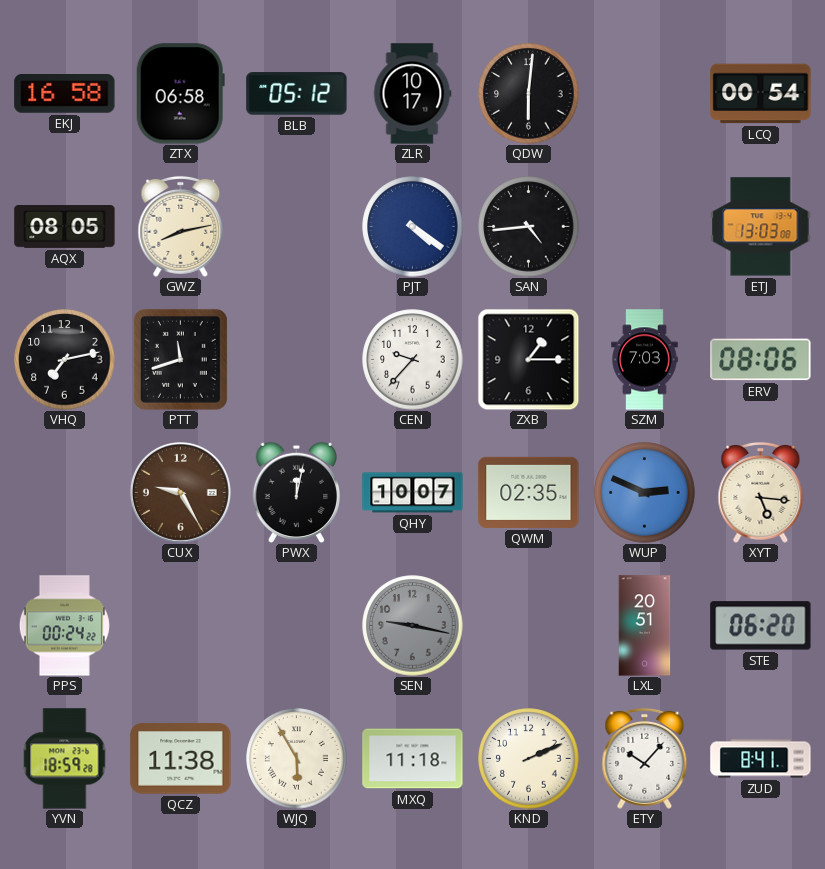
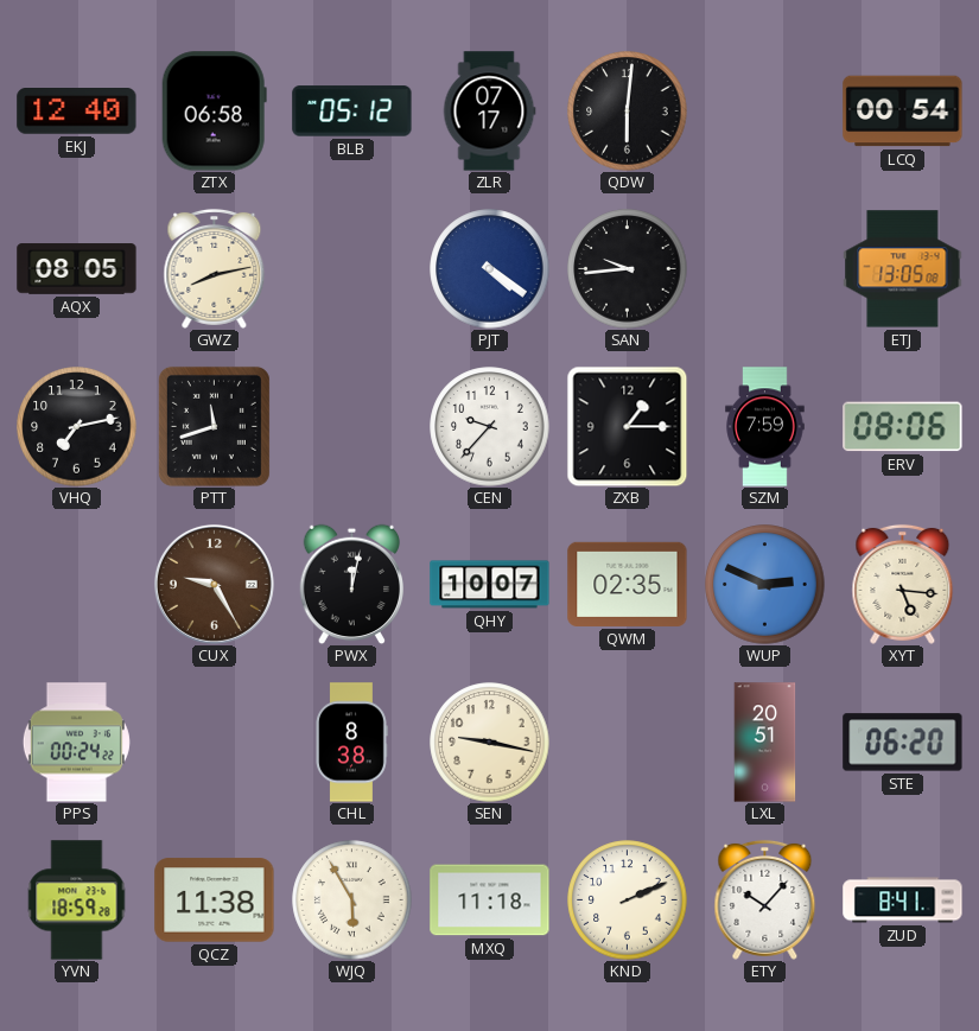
EKJ: 16:58 -> 12:40 (77, 112)
ZLR: 10:17 -> 07:17 (489, 112)
SAN: 4:44 -> 9:44 (628, 269)
ETJ: 13:03 -> 13:05 (903, 269)
SZM: 7:03 -> 7:59 (765, 427)
CHL: none -> 8:38 (351, 743)
SEN dial: grey -> cream (490, 743)
